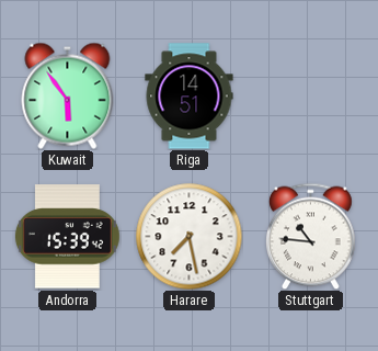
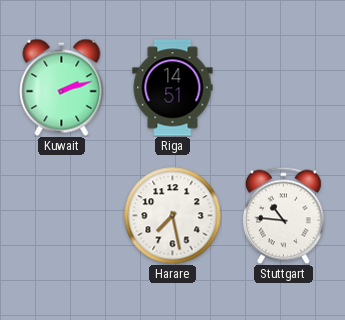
Kuwait: 5:54 -> 2:12 (62, 87)
Andorra: 15:39 -> none (67, 237)
